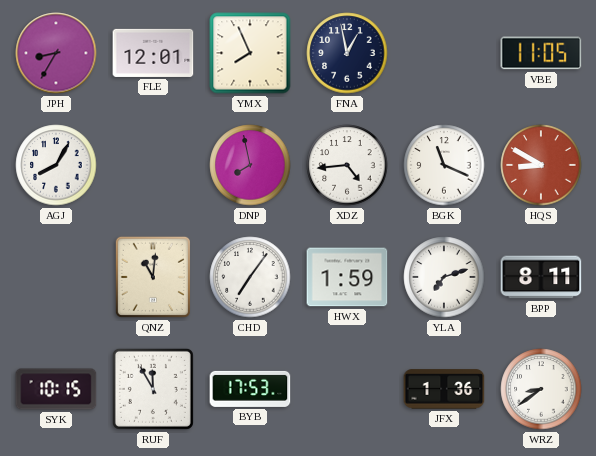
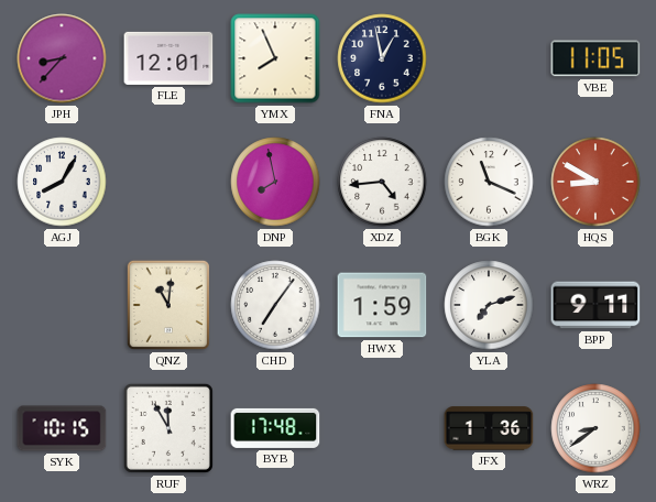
JPH: 8:35 -> 8:37 (62, 58)
BPP: 8:11 -> 9:11 (595, 305)
BYB: 17:53 -> 17:48 (275, 428)
